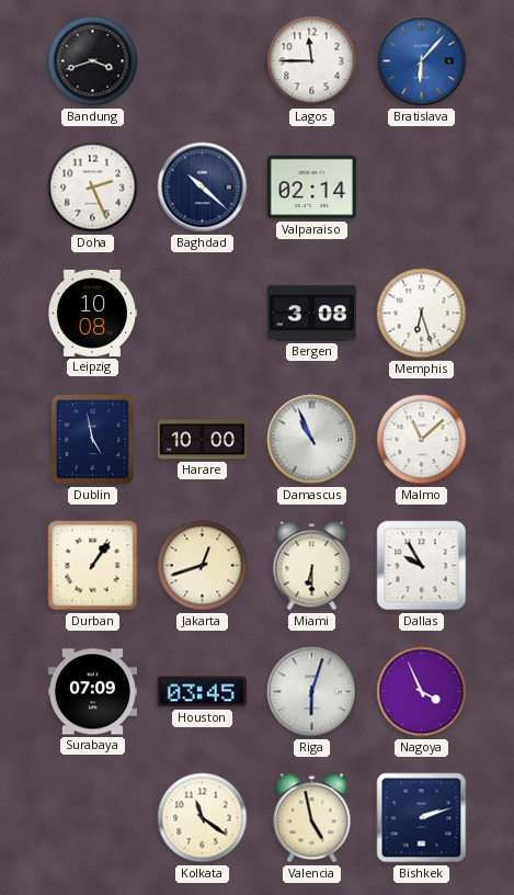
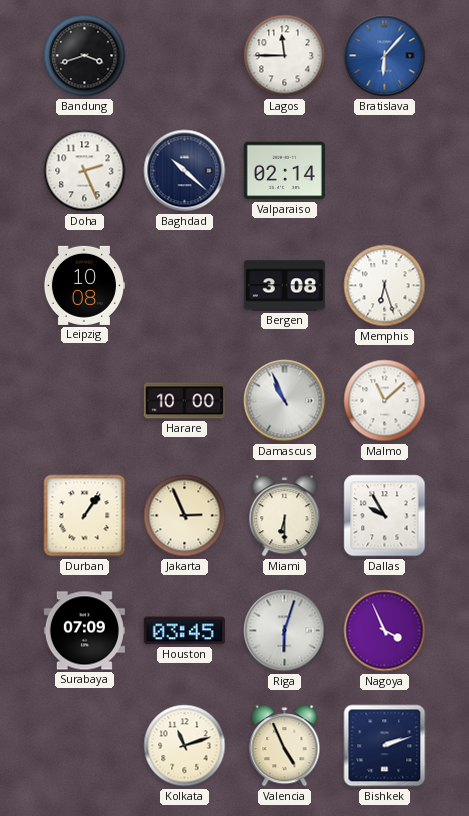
Dublin: 4:58 -> none (93, 440)
Jakarta: 12:42 -> 2:56 (185, 516)
Kolkata: 11:21 -> 11:12 (185, 746)
Valencia: 4:58 -> 4:56 (285, 746)
